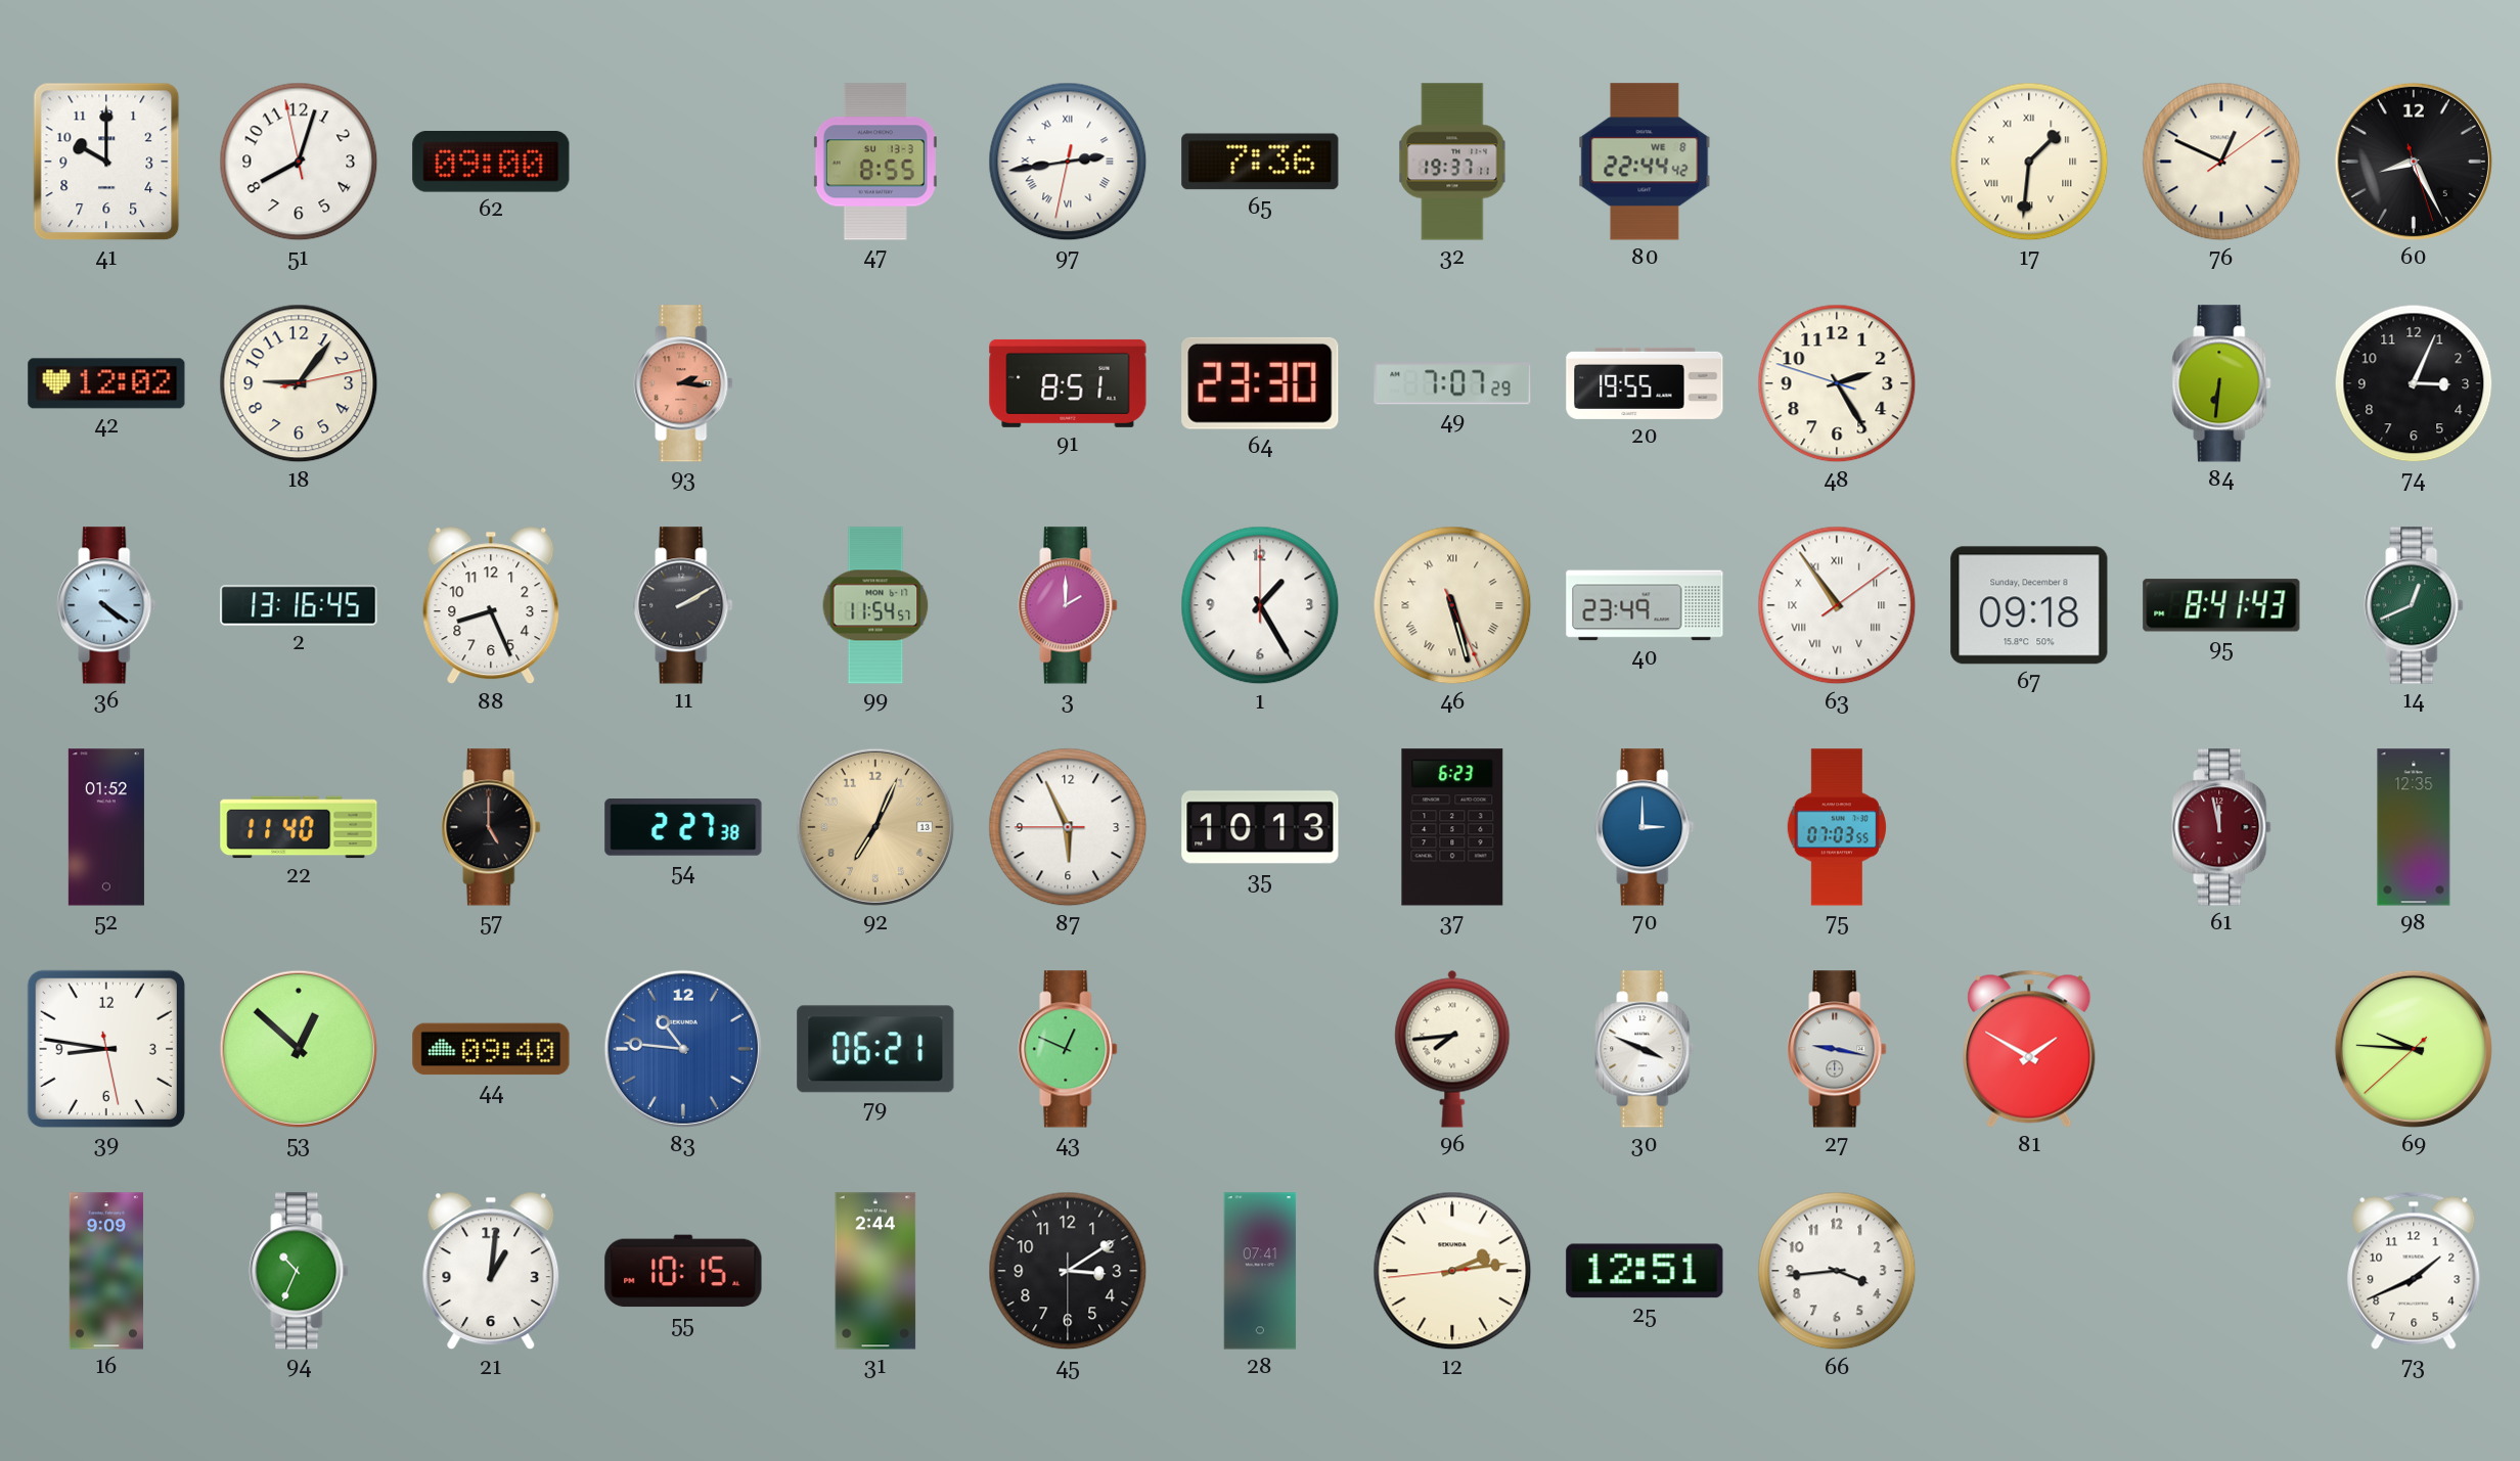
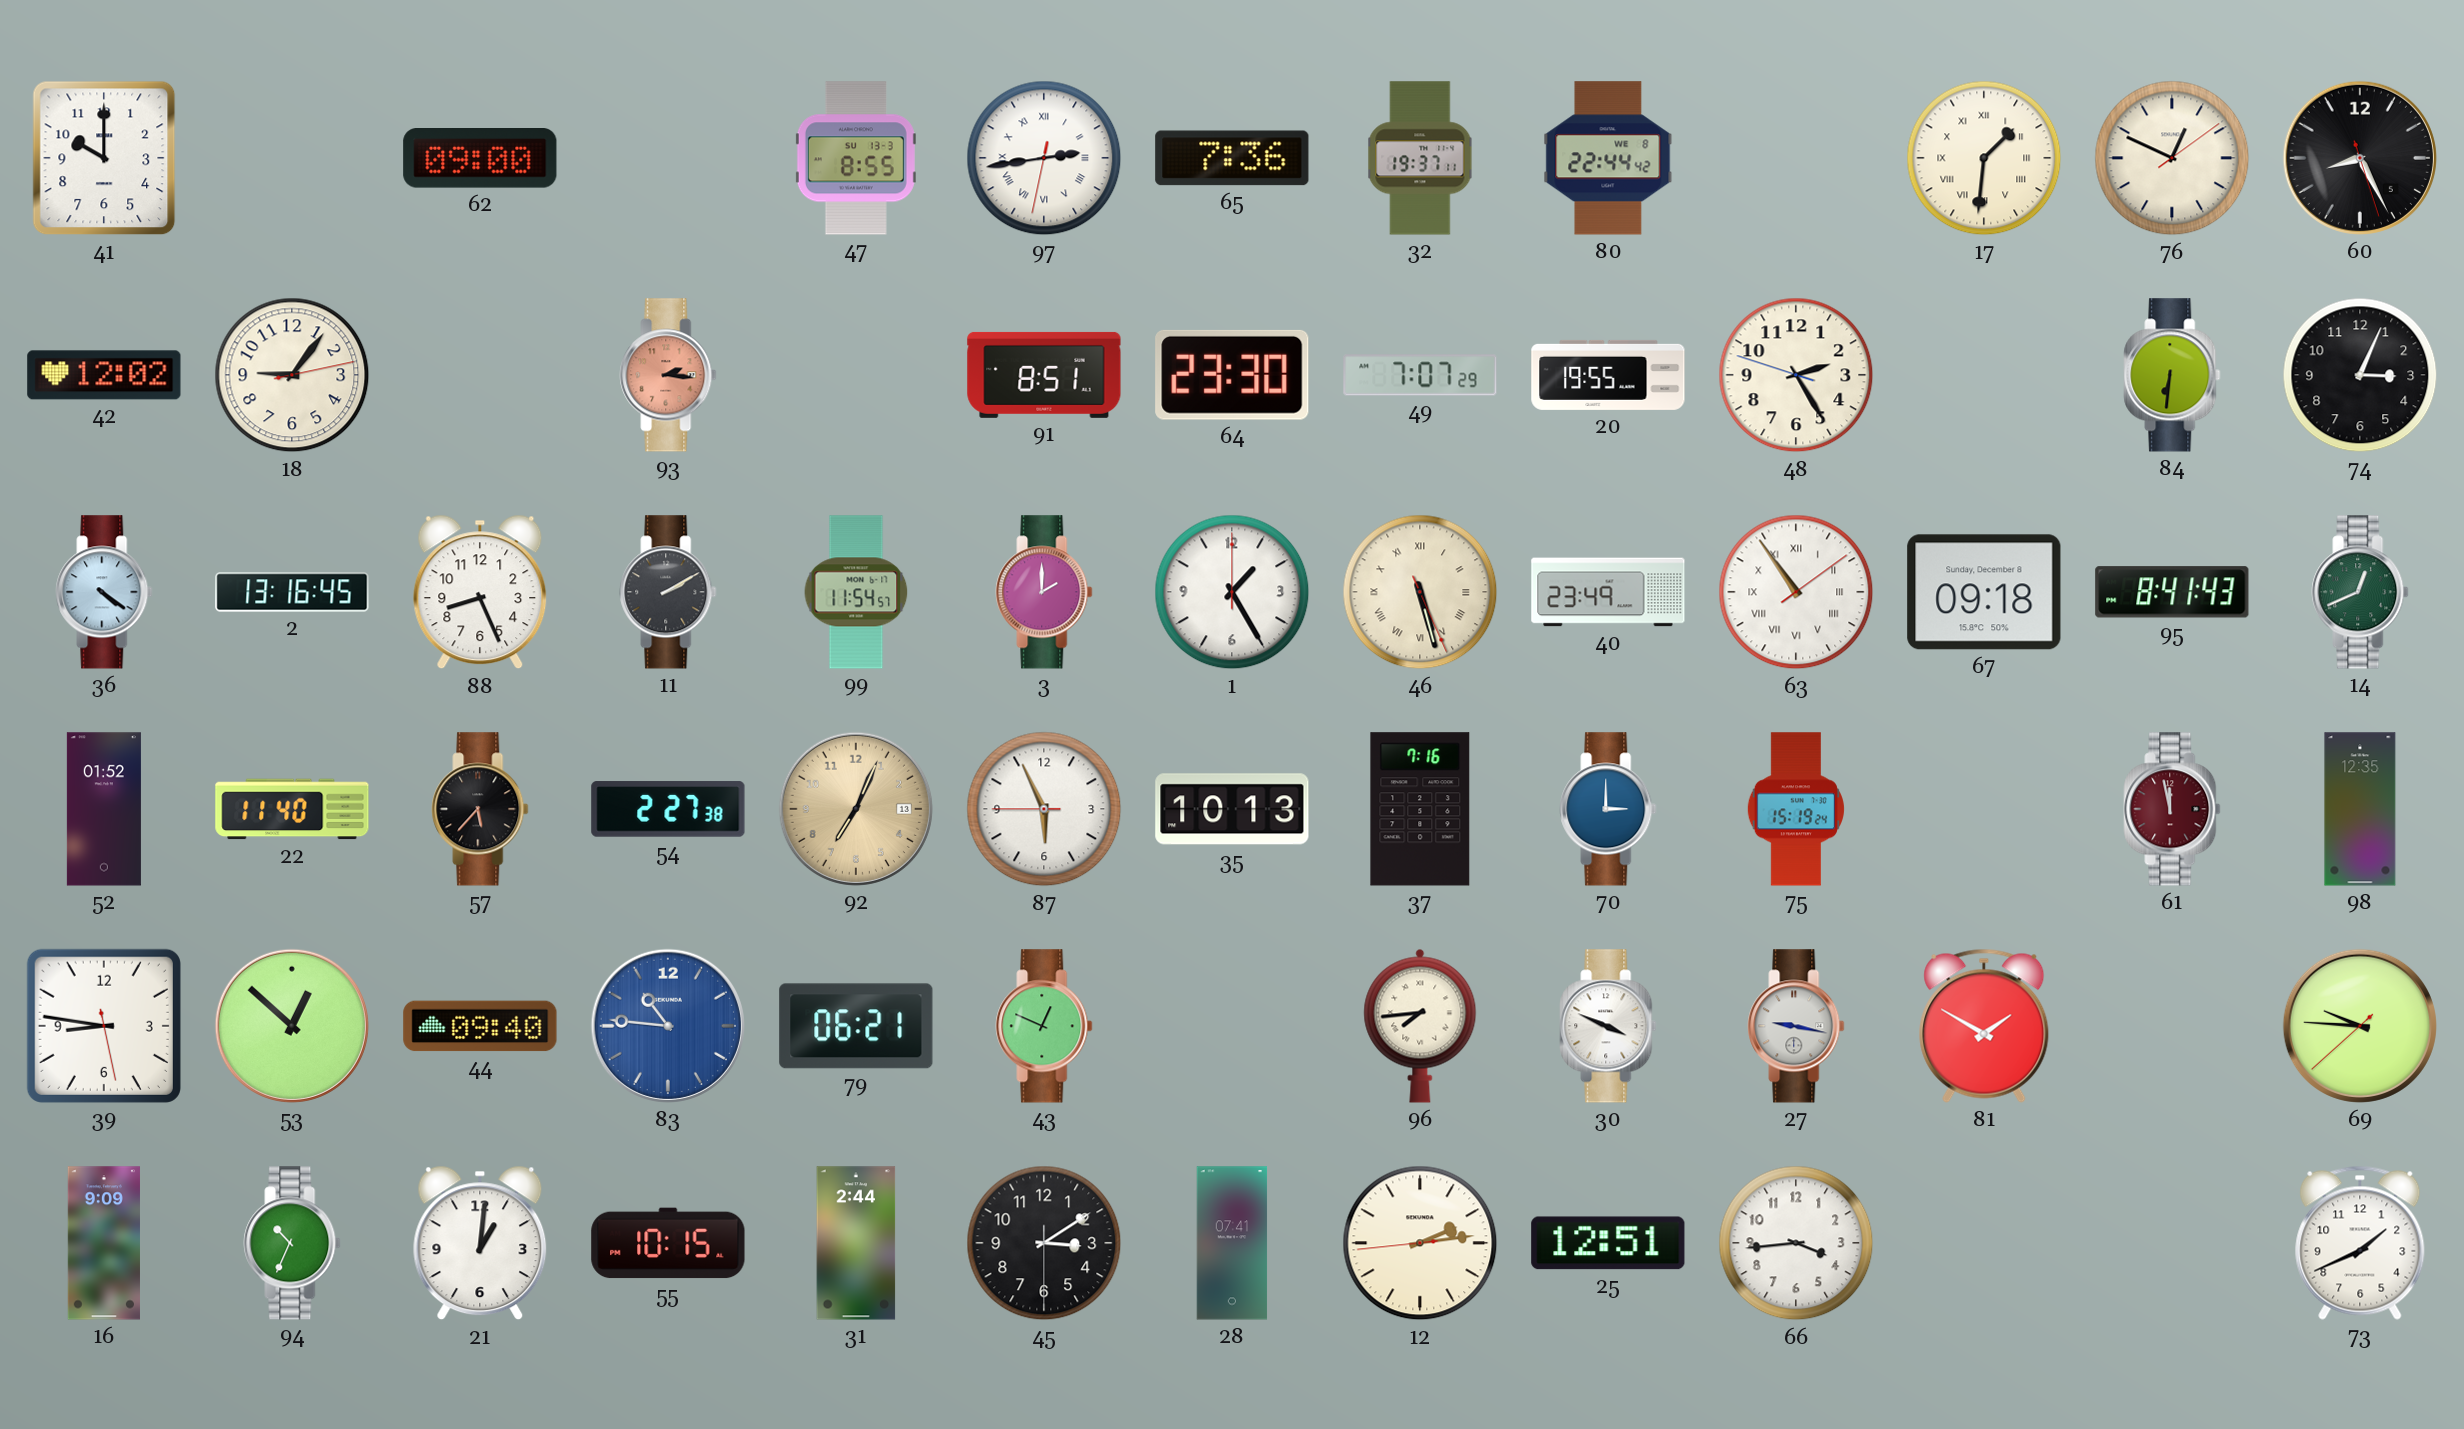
51: 8:02 -> none (299, 162)
57: 5:00 -> 5:37 (480, 809)
37: 6:23 -> 7:16 (1420, 809)
75: 07:03 -> 15:19 (1796, 809)
